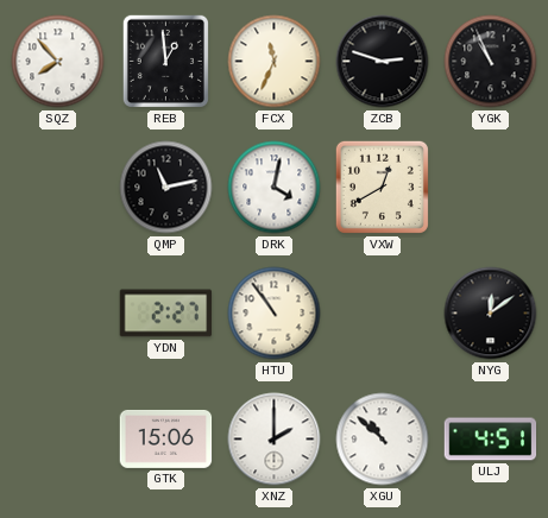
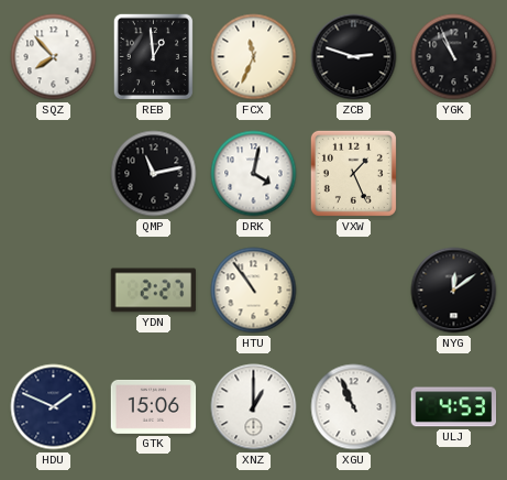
VXW: 12:40 -> 1:26 (353, 173)
HDU: none -> 1:49 (54, 407)
XNZ: 2:00 -> 1:00 (254, 407)
XGU: 10:52 -> 10:56 (354, 407)
ULJ: 4:51 -> 4:53 (454, 407)
